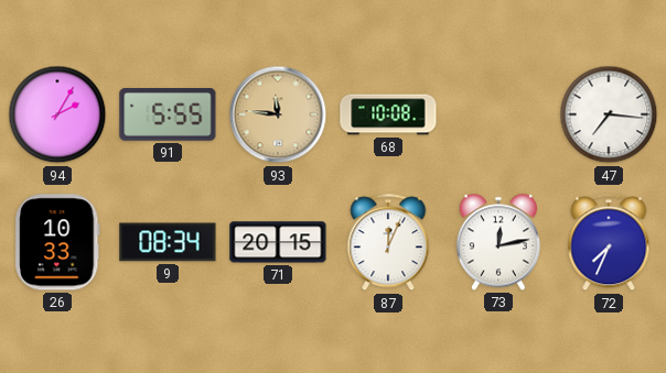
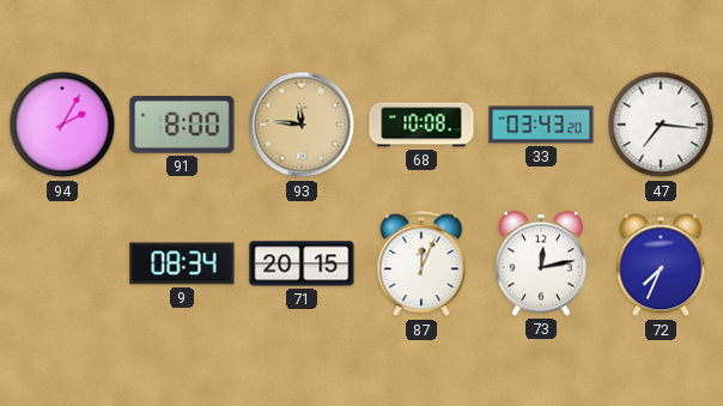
91: 5:55 -> 8:00 (182, 126)
33: none -> 03:43 (541, 125)
26: 10:33 -> none (57, 242)
